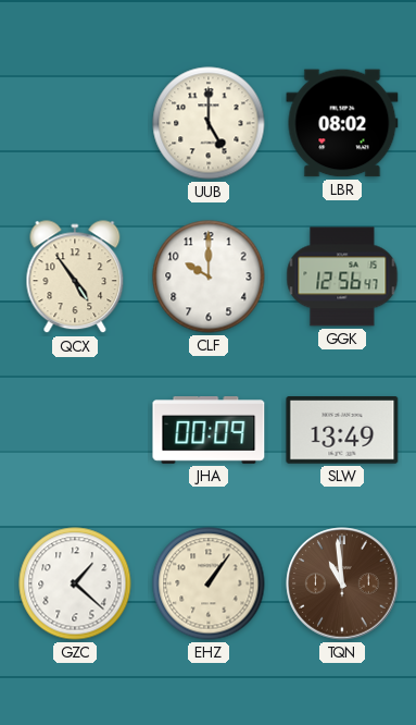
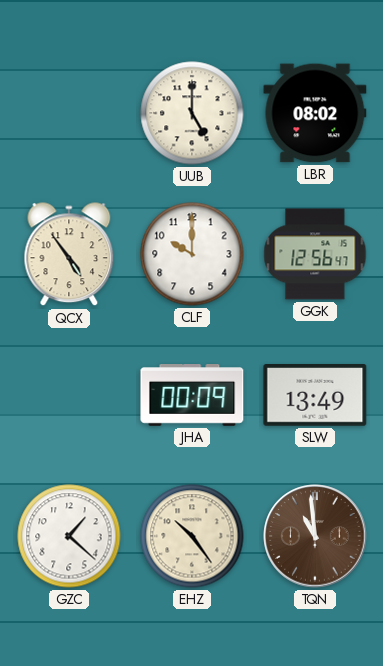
EHZ: 1:06 -> 10:24 (192, 536)
